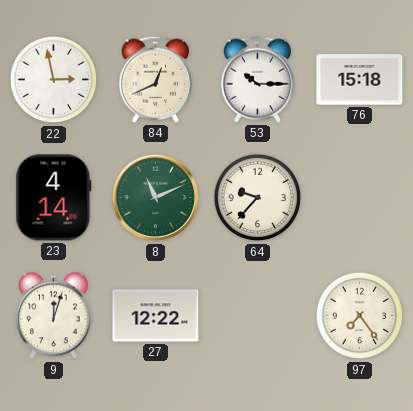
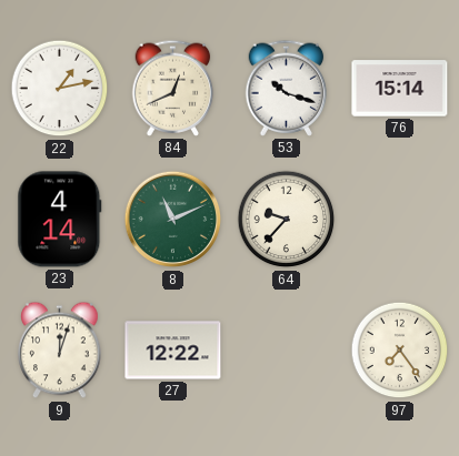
22: 2:58 -> 1:13 (60, 89)
53: 10:15 -> 10:18 (287, 88)
76: 15:18 -> 15:14 (400, 89)
